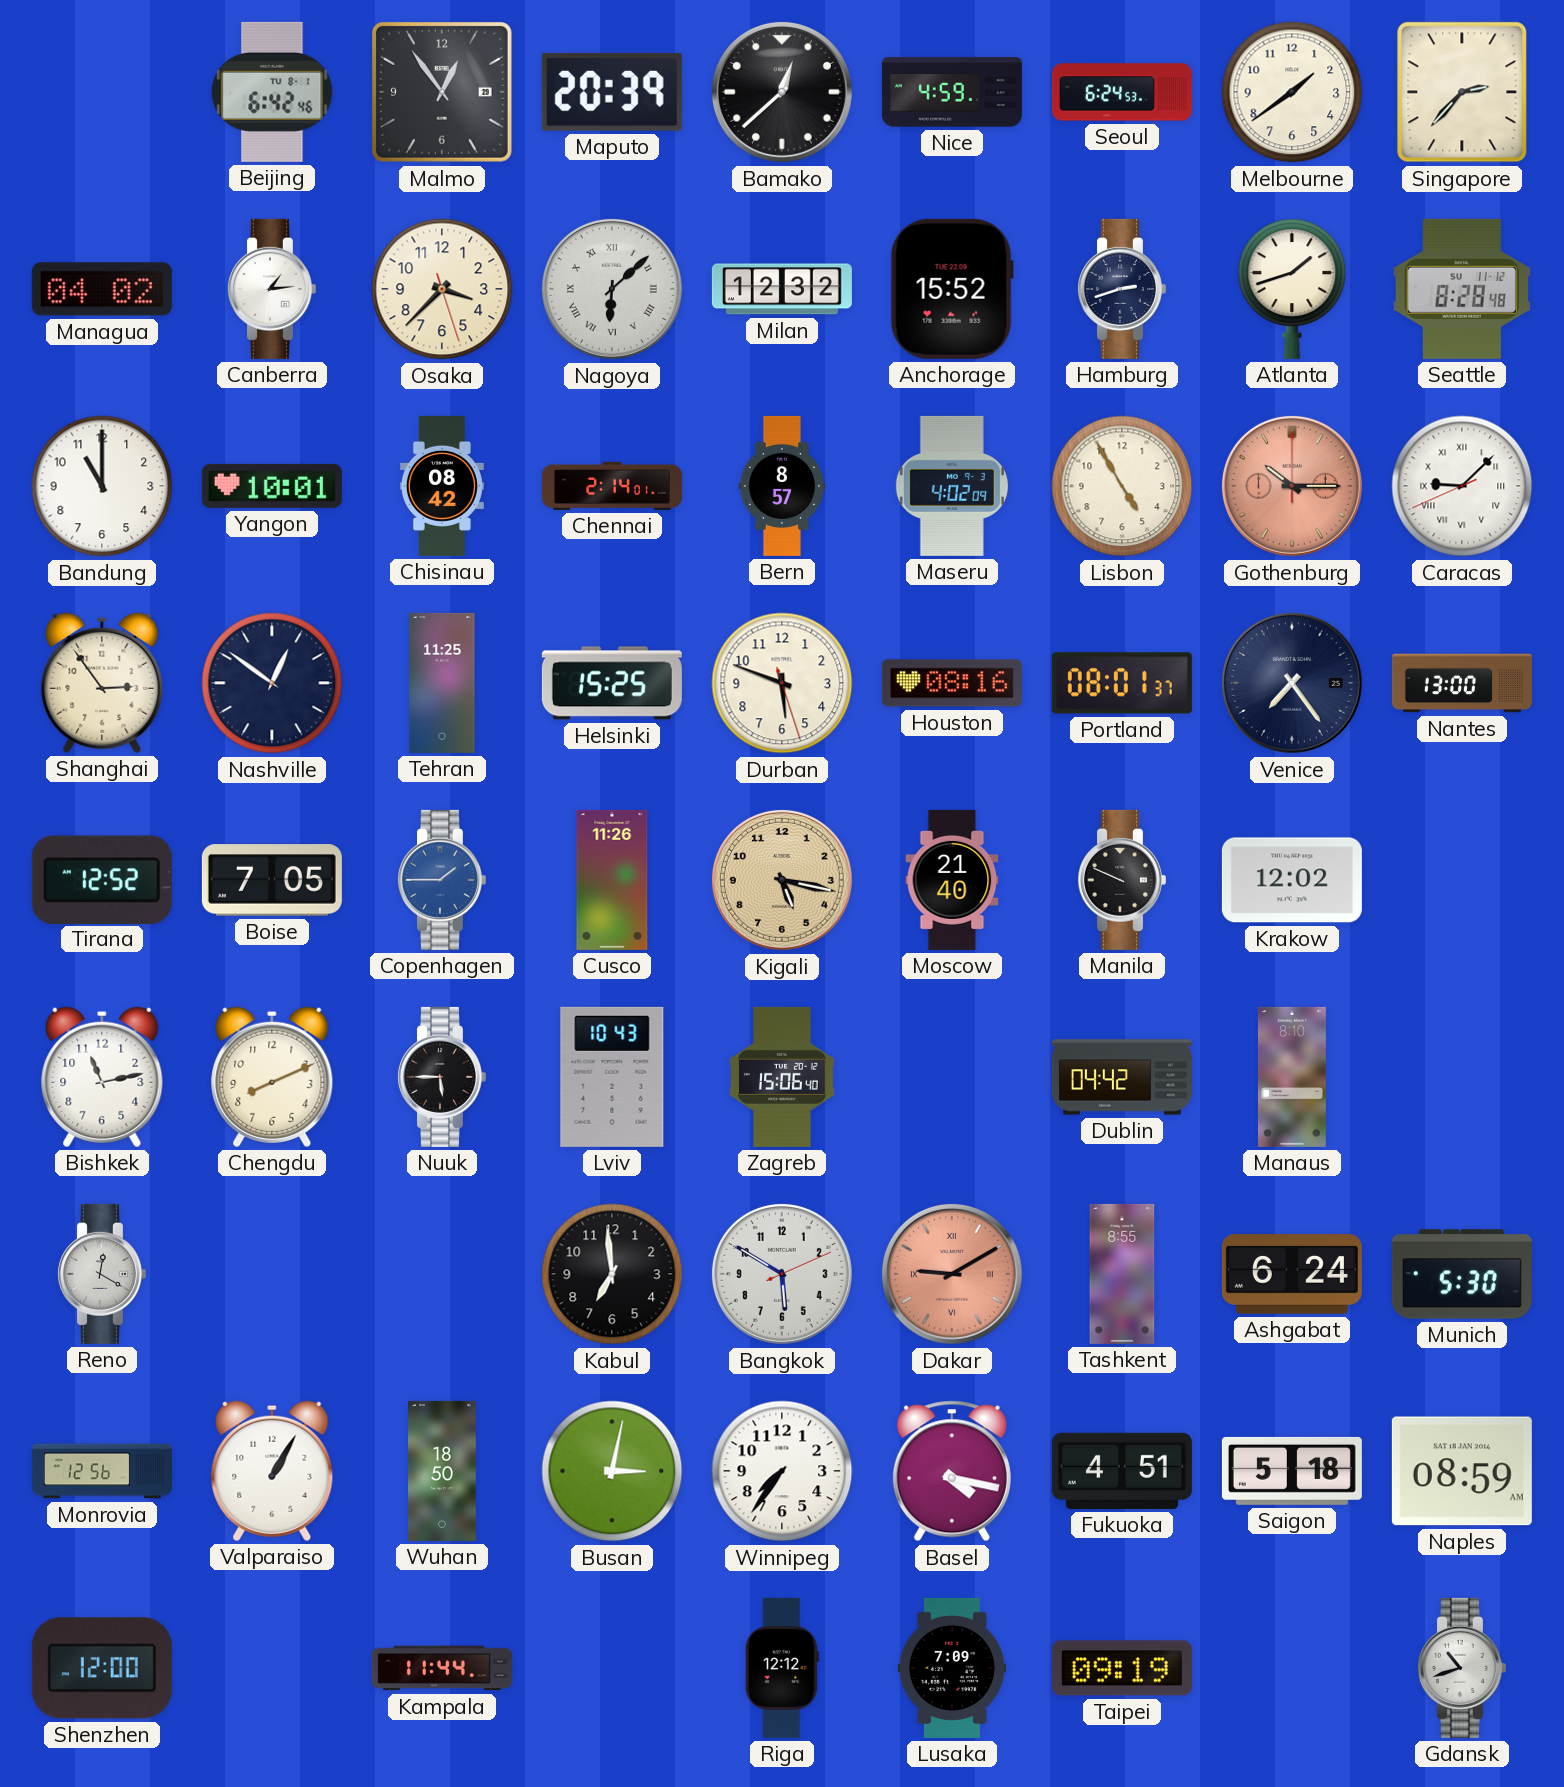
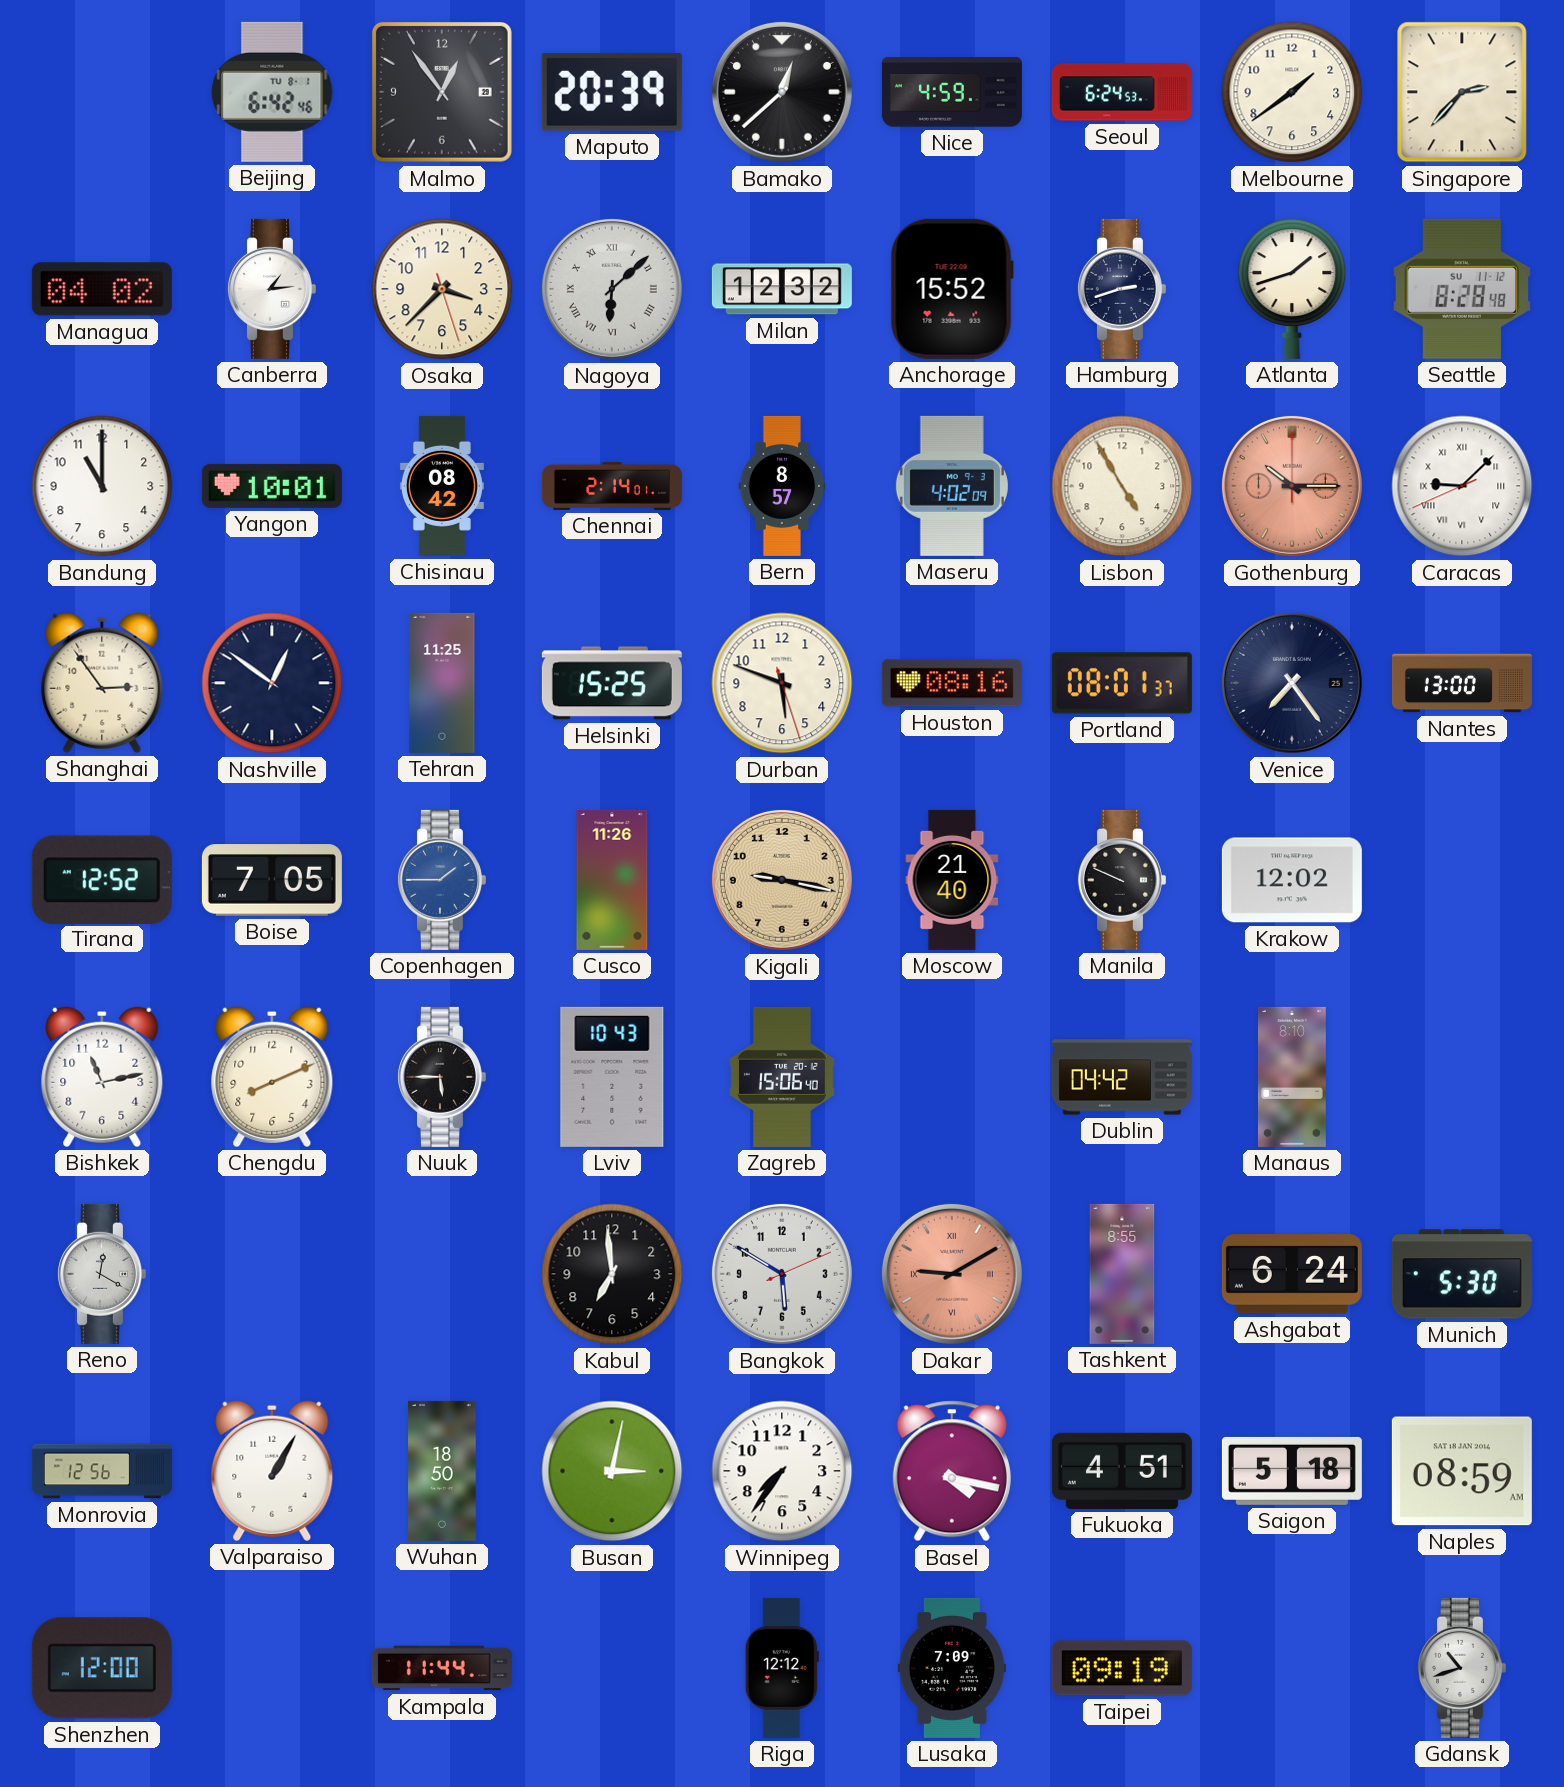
Kigali: 5:17 -> 9:17 (782, 880)
